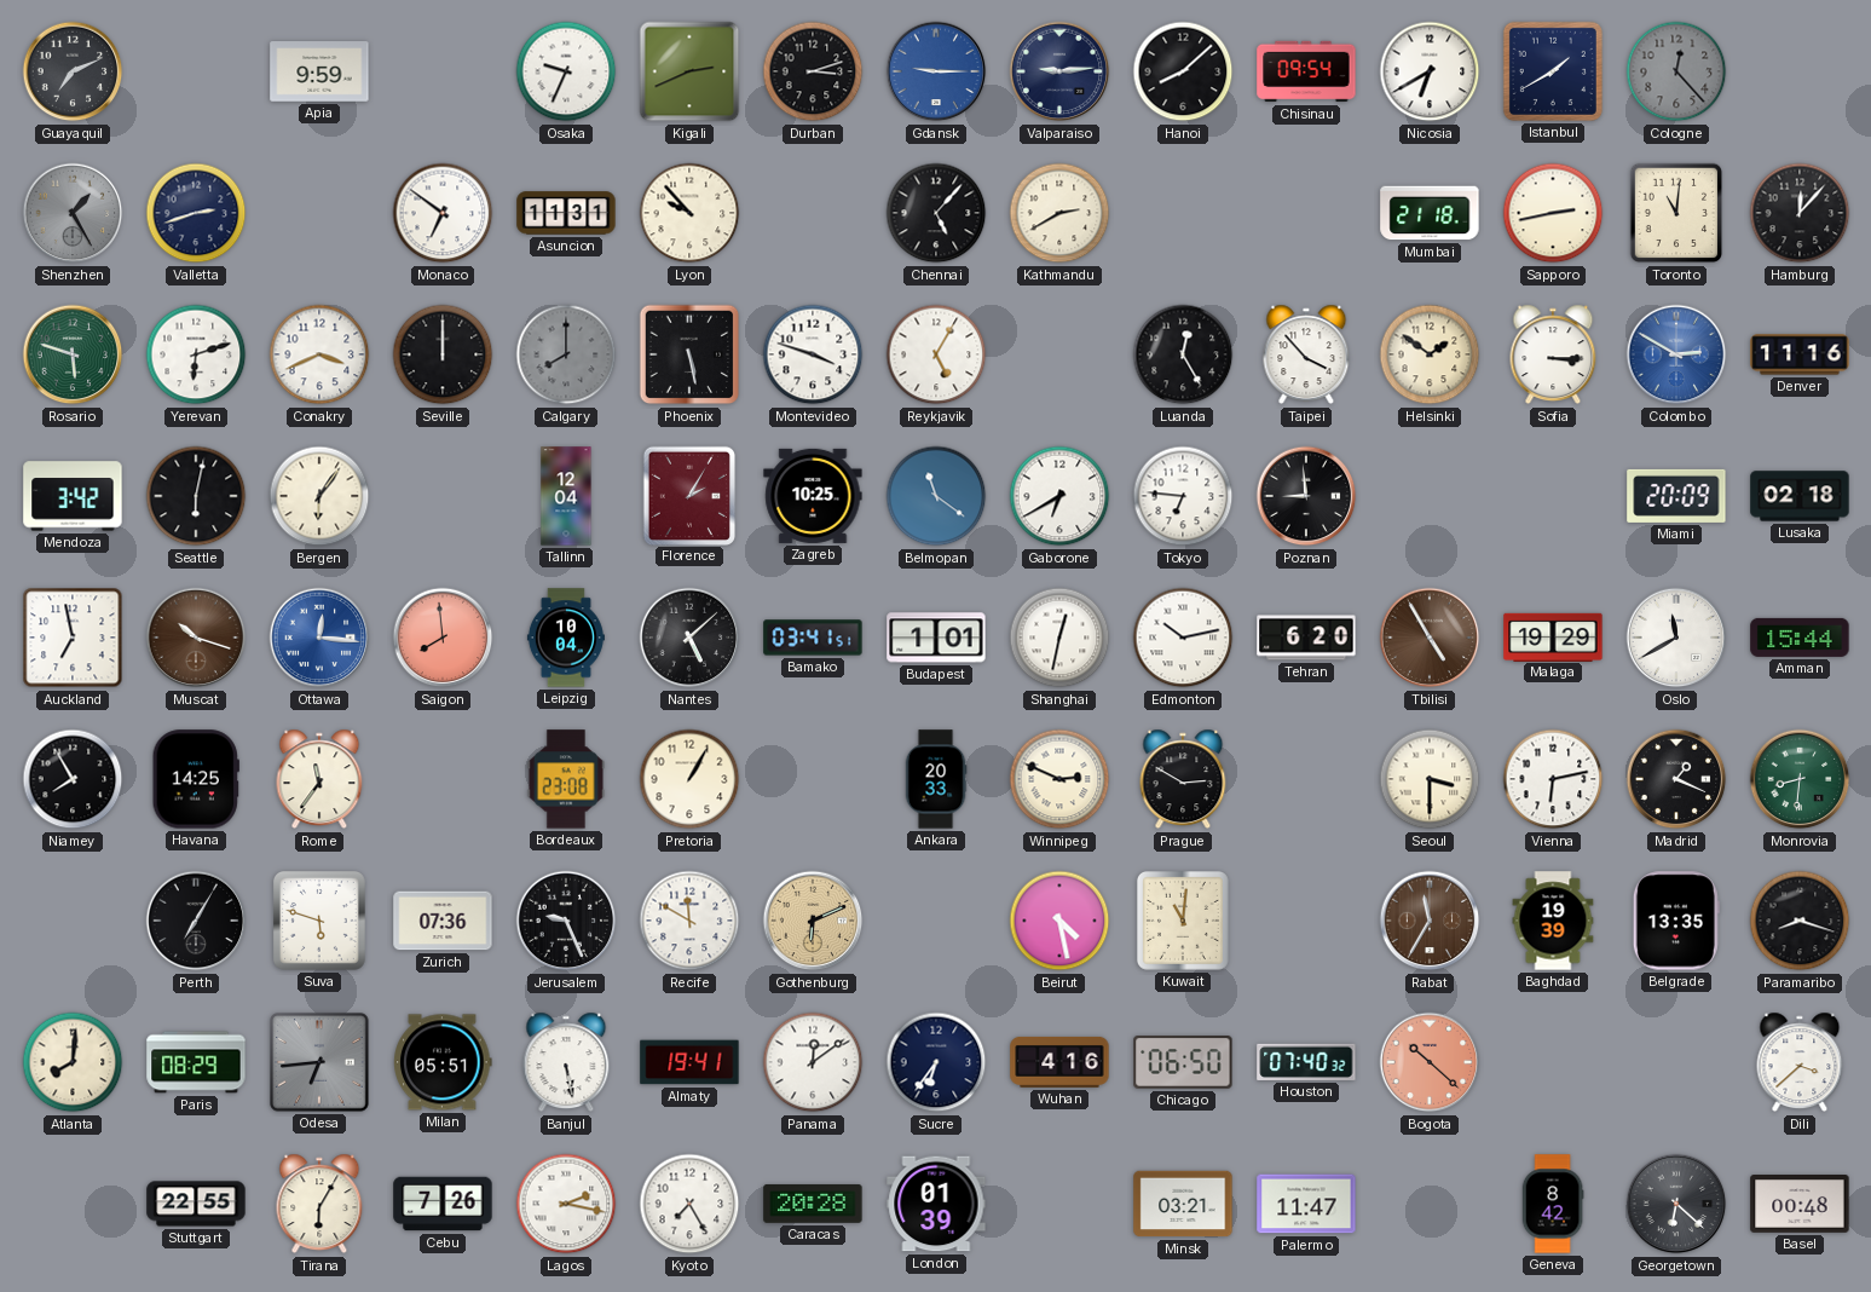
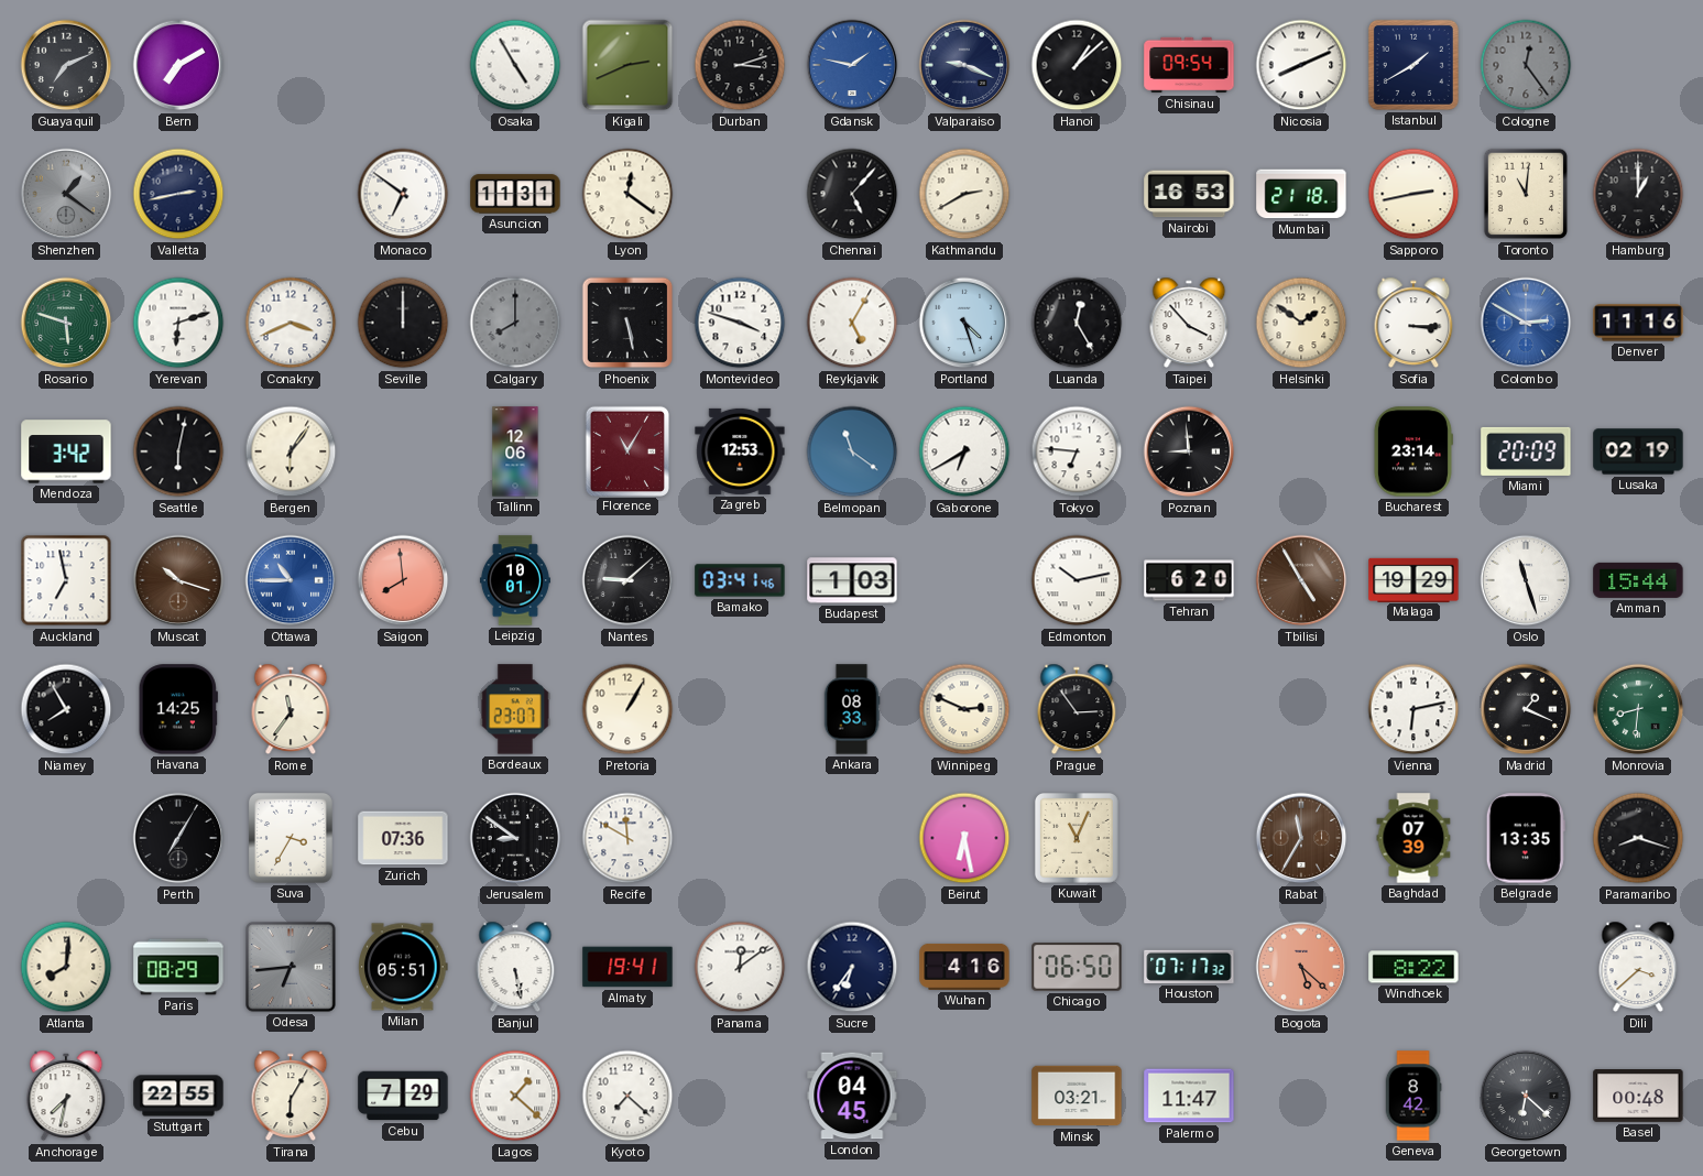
Bern: none -> 7:10 (178, 65)
Apia: 9:59 -> none (319, 71)
Osaka: 9:34 -> 4:55 (515, 65)
Gdansk: 9:15 -> 1:47 (852, 65)
Valparaiso: 9:14 -> 9:19 (964, 65)
Hanoi: 8:08 -> 1:08 (1077, 65)
Nicosia: 6:40 -> 8:11 (1301, 65)
Cologne: 12:23 -> 12:24 (1526, 65)
Shenzhen: 1:25 -> 1:21 (66, 194)
Valletta: 2:42 -> 2:43 (178, 194)
Lyon: 9:53 -> 12:21 (627, 194)
Nairobi: none -> 16:53 (1189, 194)
Hamburg: 12:07 -> 1:00 (1638, 194)
Portland: none -> 4:27 (964, 323)
Tallinn: 12:04 -> 12:06 (515, 451)
Florence: 2:05 -> 11:05 (626, 450)
Zagreb: 10:25 -> 12:53 (740, 451)
Bucharest: none -> 23:14 (1413, 451)
Lusaka: 02:18 -> 02:19 (1638, 451)
Ottawa: 12:16 -> 10:45 (291, 580)
Leipzig: 10:04 -> 10:01 (515, 580)
Nantes: 5:08 -> 9:08 (627, 580)
Bamako: 03:41:51 -> 03:41:46 (740, 580)
Budapest: 1:01 -> 1:03 (852, 580)
Shanghai: 12:32 -> none (1059, 638)
Oslo: 11:40 -> 11:27 (1526, 580)
Bordeaux: 23:08 -> 23:07 (515, 709)
Ankara: 20:33 -> 08:33 (852, 709)
Prague: 2:50 -> 2:54 (1077, 709)
Seoul: 3:30 -> none (1430, 779)
Suva: 5:48 -> 3:35 (291, 839)
Jerusalem: 9:26 -> 8:51 (515, 838)
Gothenburg: 6:11 -> none (813, 921)
Beirut: 4:28 -> 6:28 (964, 838)
Kuwait: 11:01 -> 11:04 (1077, 839)
Baghdad: 19:39 -> 07:39 (1413, 838)
Houston: 07:40 -> 07:17 (1189, 967)
Bogota: 10:22 -> 5:22 (1301, 967)
Windhoek: none -> 8:22 (1413, 967)
Anchorage: none -> 7:32 (66, 1096)
Cebu: 7:26 -> 7:29 (403, 1096)
Lagos: 2:17 -> 1:22 (515, 1096)
Kyoto: 7:25 -> 7:22 (627, 1096)
Caracas: 20:28 -> none (813, 1204)
London: 01:39 -> 04:45 (852, 1096)
